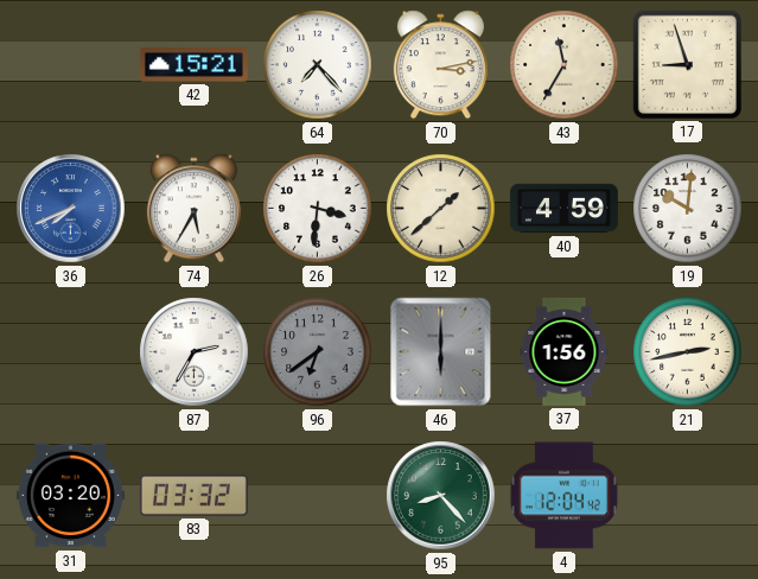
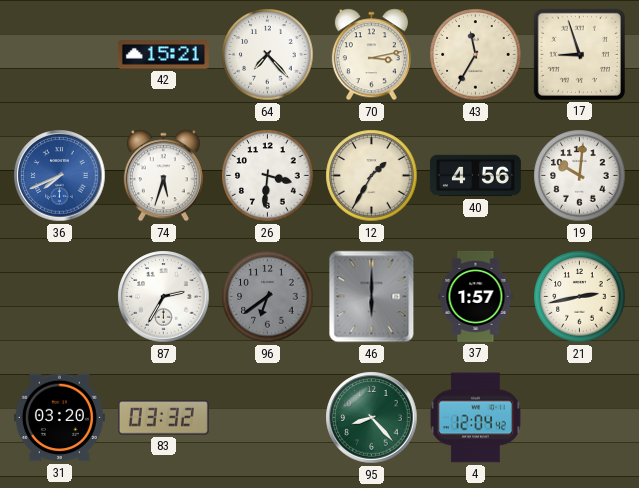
74: 5:35 -> 5:33 (163, 176)
12: 1:38 -> 1:35 (372, 176)
40: 4:59 -> 4:56 (475, 176)
37: 1:56 -> 1:57 (476, 296)
